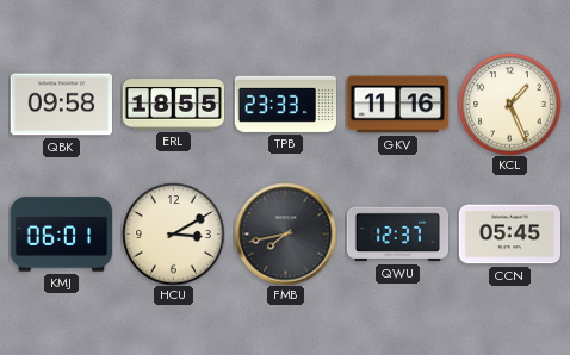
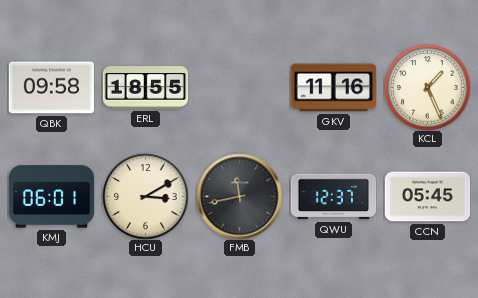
TPB: 23:33 -> none (285, 104)
FMB: 7:43 -> 11:43 (239, 196)
